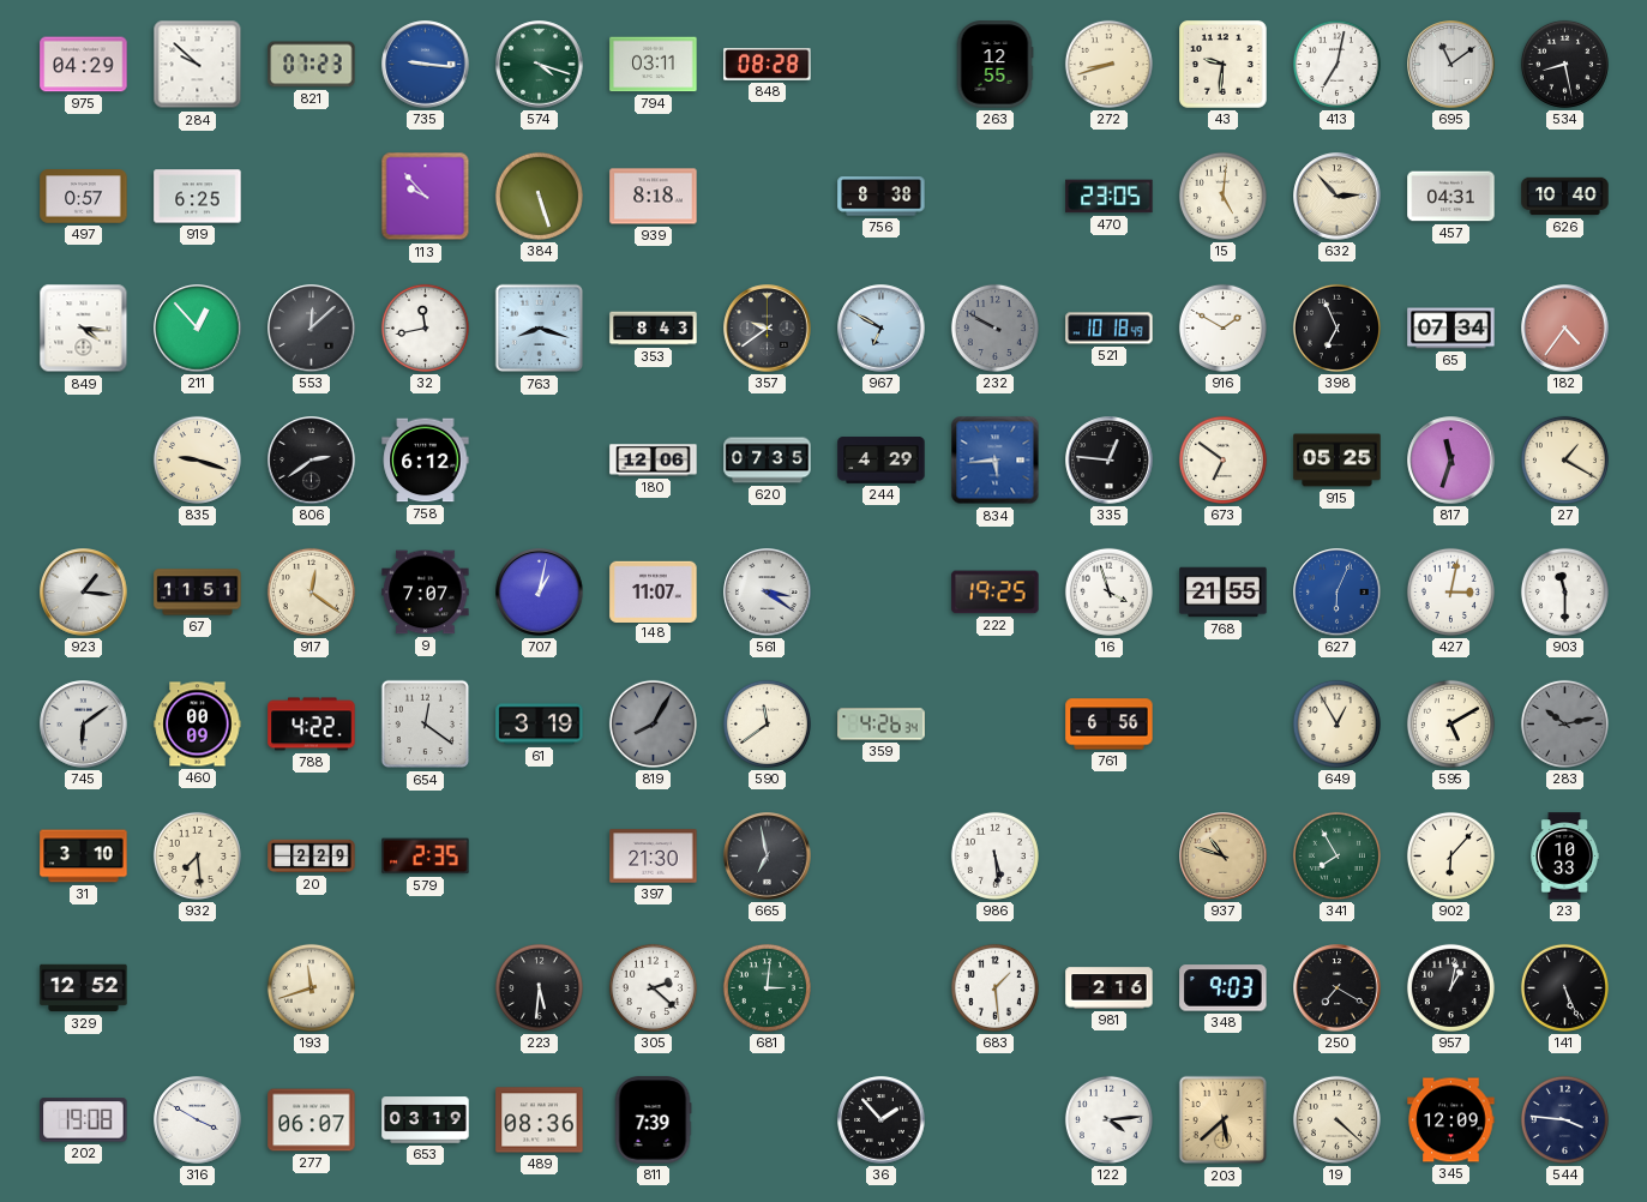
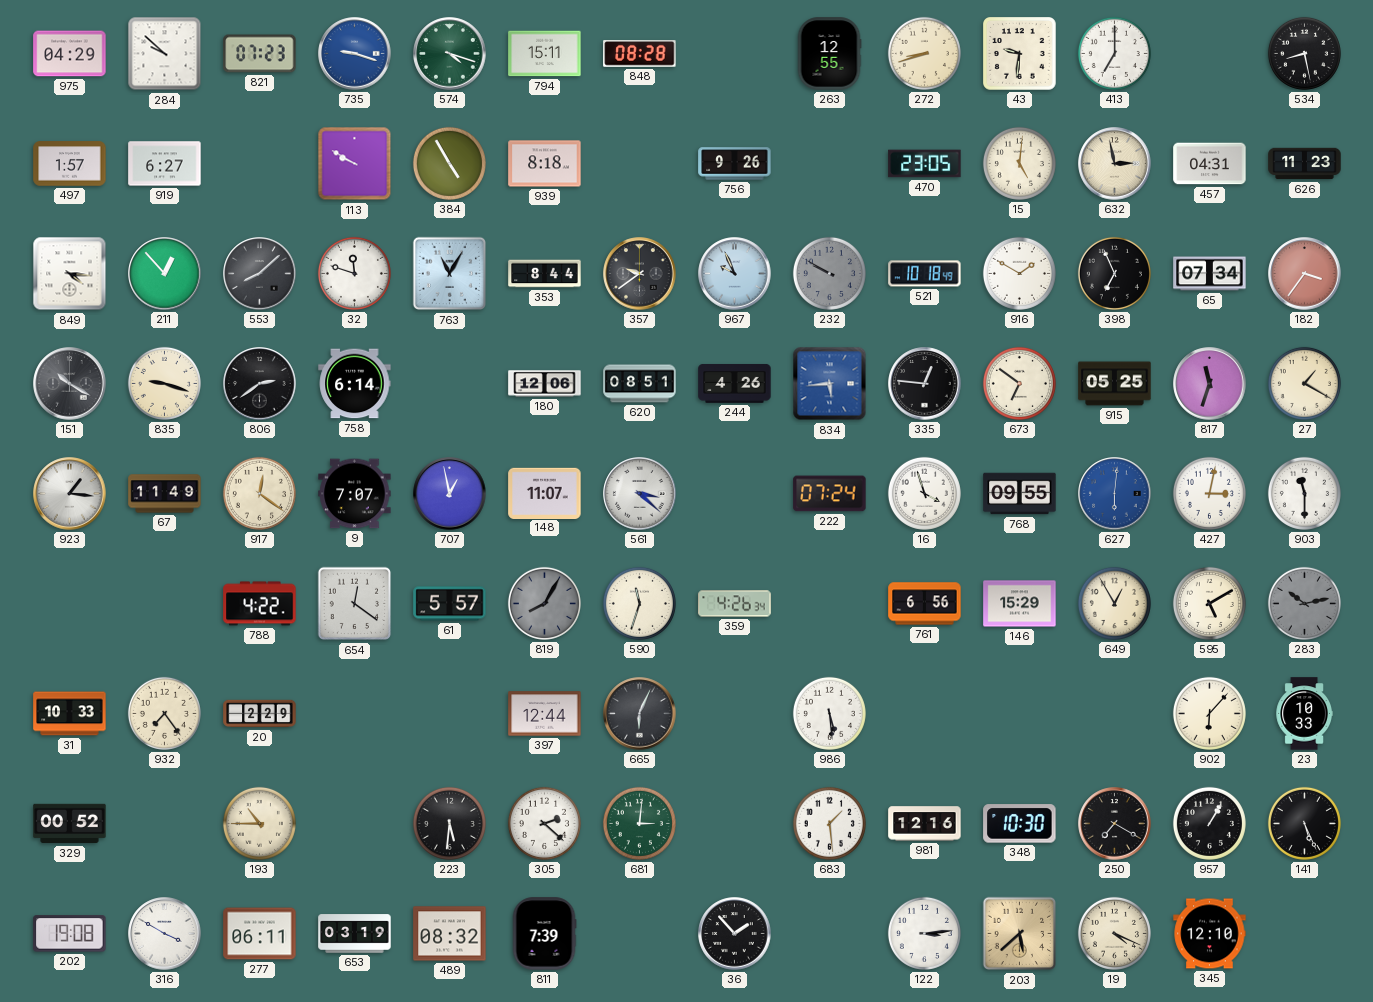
735: 9:16 -> 9:18 (355, 54)
794: 03:11 -> 15:11 (545, 54)
413: 7:02 -> 7:00 (1114, 53)
695: 11:09 -> none (1451, 65)
497: 0:57 -> 1:57 (70, 164)
919: 6:25 -> 6:27 (165, 164)
113: 9:53 -> 9:50 (355, 164)
384: 5:27 -> 4:55 (449, 163)
756: 8:38 -> 9:26 (735, 164)
632: 2:53 -> 2:58 (1115, 164)
626: 10:40 -> 11:23 (1305, 164)
553: 12:08 -> 8:08 (260, 274)
32: 11:43 -> 11:48 (354, 273)
763: 8:18 -> 11:05 (450, 274)
353: 8:43 -> 8:44 (545, 274)
967: 6:50 -> 9:56 (735, 274)
182: 4:36 -> 3:36 (1305, 274)
151: none -> 10:20 (70, 384)
758: 6:12 -> 6:14 (355, 384)
620: 07:35 -> 08:51 (640, 384)
244: 4:29 -> 4:26 (735, 383)
67: 11:51 -> 11:49 (165, 494)
707: 1:02 -> 12:58 (450, 494)
561: 3:21 -> 3:22 (640, 494)
222: 19:25 -> 07:24 (830, 494)
768: 21:55 -> 09:55 (1020, 494)
627: 6:04 -> 6:01 (1115, 494)
745: 6:09 -> none (84, 725)
460: 00:09 -> none (198, 725)
61: 3:19 -> 5:57 (450, 604)
590: 11:39 -> 11:33 (639, 603)
146: none -> 15:29 (1020, 604)
31: 3:10 -> 10:33 (70, 714)
932: 7:29 -> 7:24 (164, 713)
579: 2:35 -> none (426, 857)
397: 21:30 -> 12:44 (545, 714)
665: 6:58 -> 6:04 (640, 714)
937: 10:48 -> none (1224, 857)
341: 7:55 -> none (1336, 855)
329: 12:52 -> 00:52 (70, 824)
193: 11:42 -> 10:45 (259, 823)
981: 2:16 -> 12:16 (925, 824)
348: 9:03 -> 10:30 (1020, 824)
957: 1:02 -> 1:05 (1209, 823)
277: 06:07 -> 06:11 (260, 934)
489: 08:36 -> 08:32 (450, 934)
122: 4:14 -> 3:14 (924, 933)
19: 4:22 -> 4:19 (1114, 933)
345: 12:09 -> 12:10 (1210, 934)
544: 3:46 -> none (1564, 1119)
